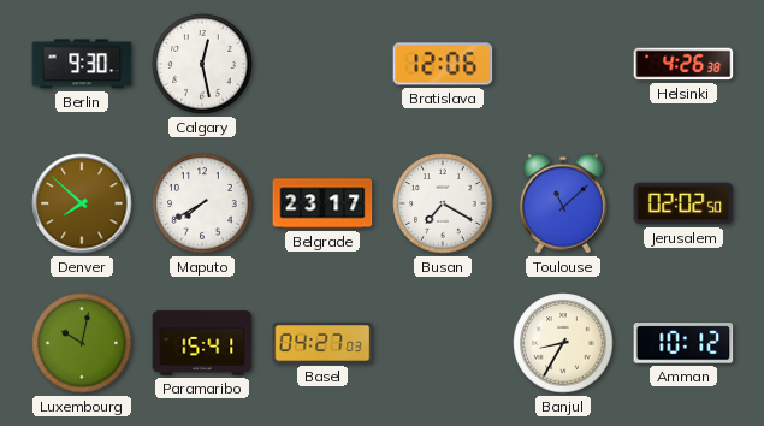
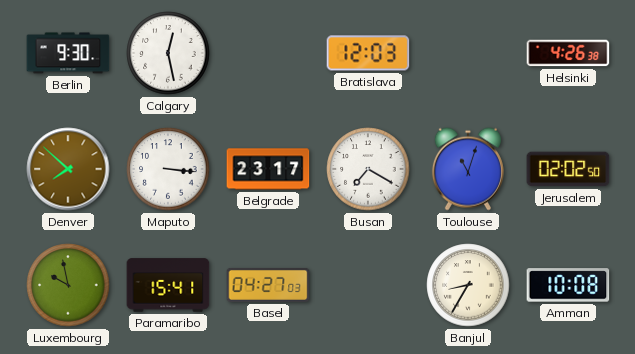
Bratislava: 12:06 -> 12:03 (368, 53)
Maputo: 7:40 -> 3:16 (168, 169)
Toulouse: 11:08 -> 11:03 (468, 169)
Luxembourg: 10:02 -> 9:58 (68, 285)
Amman: 10:12 -> 10:08 (568, 285)
